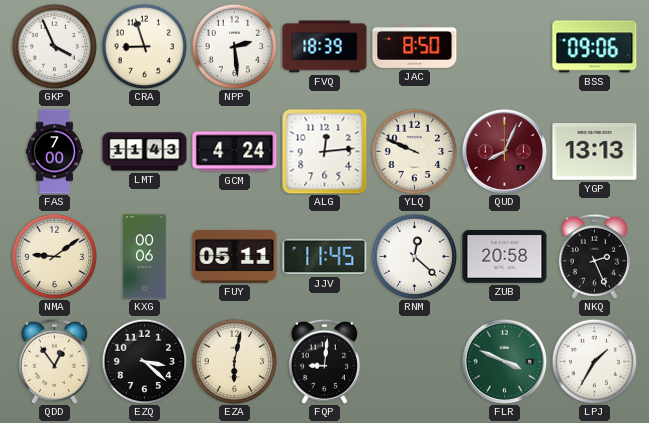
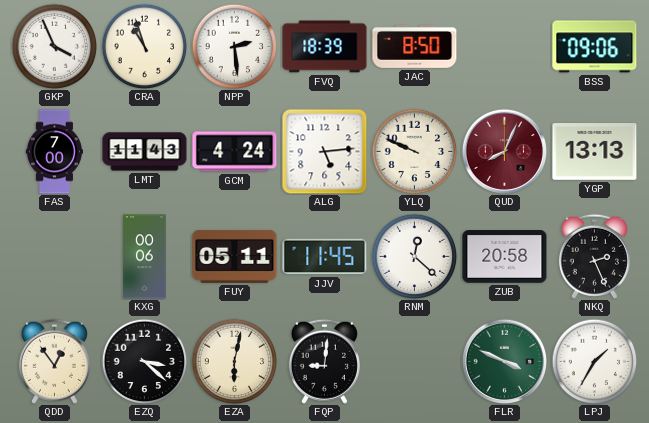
CRA: 8:57 -> 10:57 (144, 46)
ALG: 12:14 -> 5:14 (325, 152)
NMA: 9:09 -> none (54, 256)
